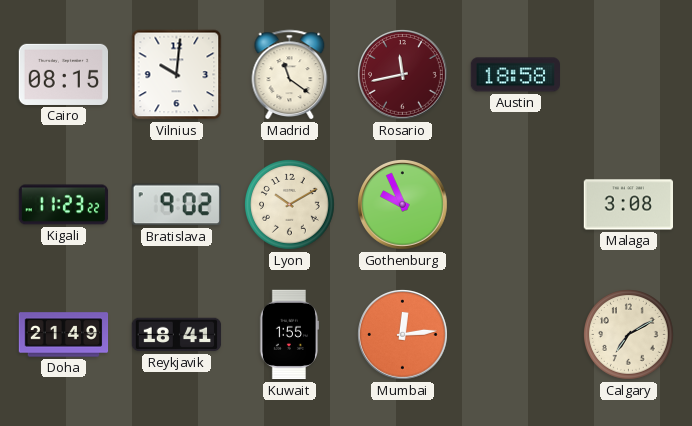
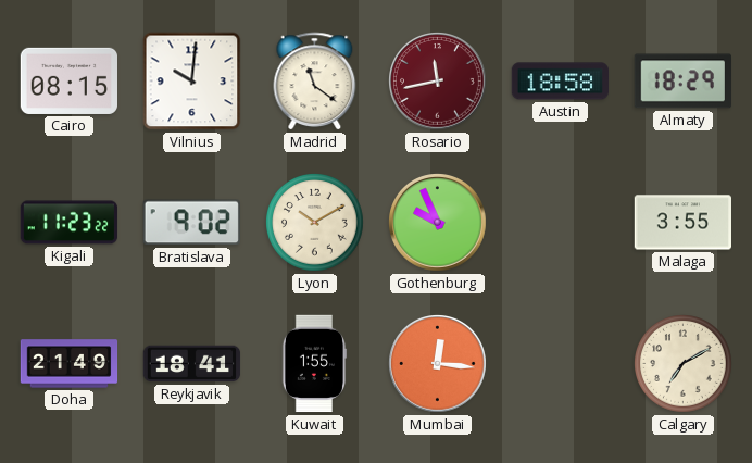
Almaty: none -> 18:29 (682, 82)
Malaga: 3:08 -> 3:55 (682, 223)
Mumbai: 12:14 -> 12:16 (438, 364)
